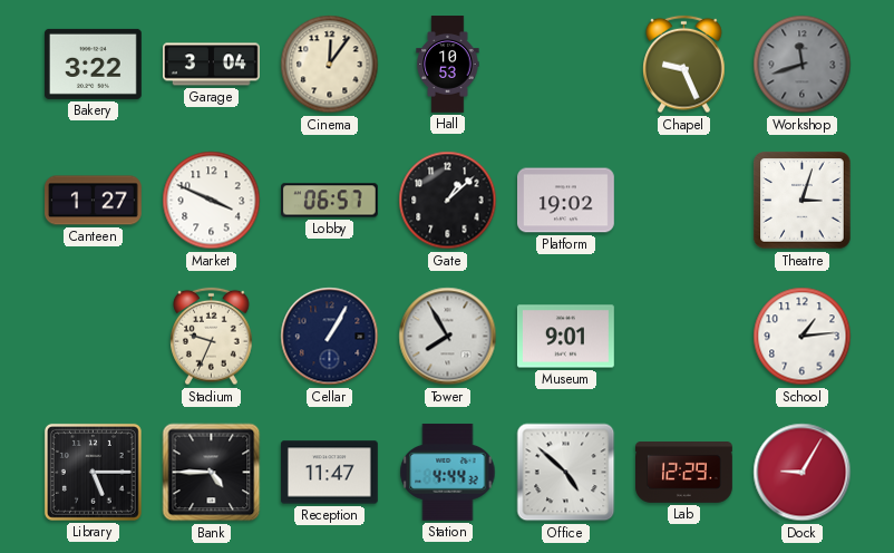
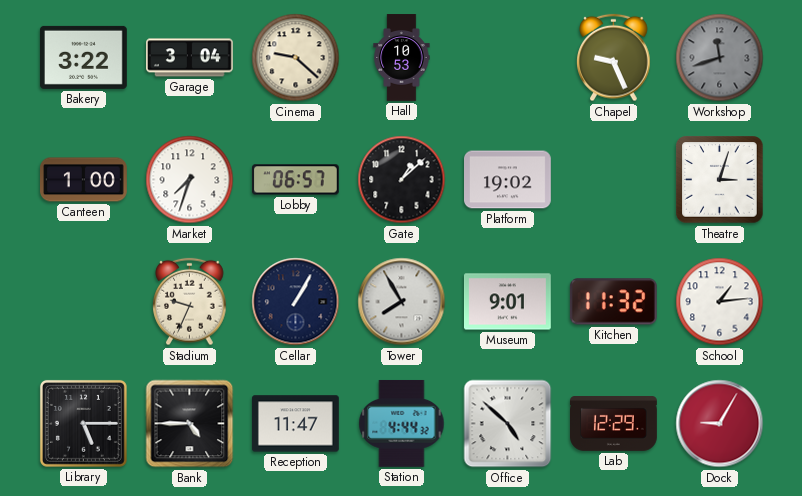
Cinema: 12:06 -> 9:22 (296, 58)
Canteen: 1:27 -> 1:00 (84, 180)
Market: 3:49 -> 7:33 (190, 180)
Kitchen: none -> 11:32 (613, 302)
